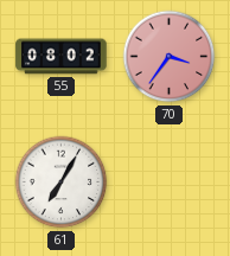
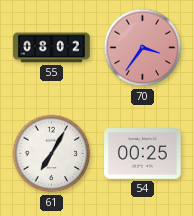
54: none -> 00:25 (143, 154)
